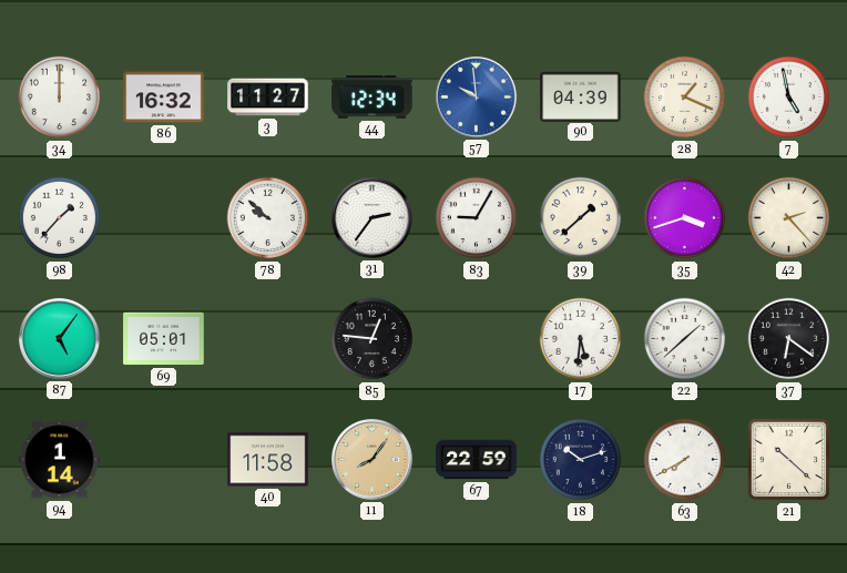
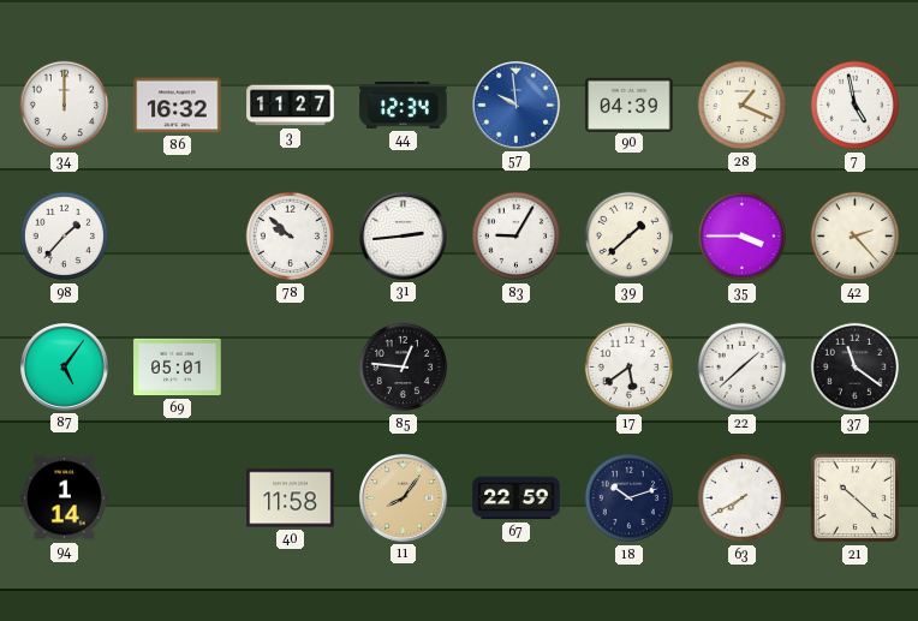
31: 2:36 -> 2:44 (404, 237)
35: 3:42 -> 3:45 (743, 237)
17: 5:31 -> 5:39 (630, 368)
37: 6:21 -> 11:21 (856, 368)
